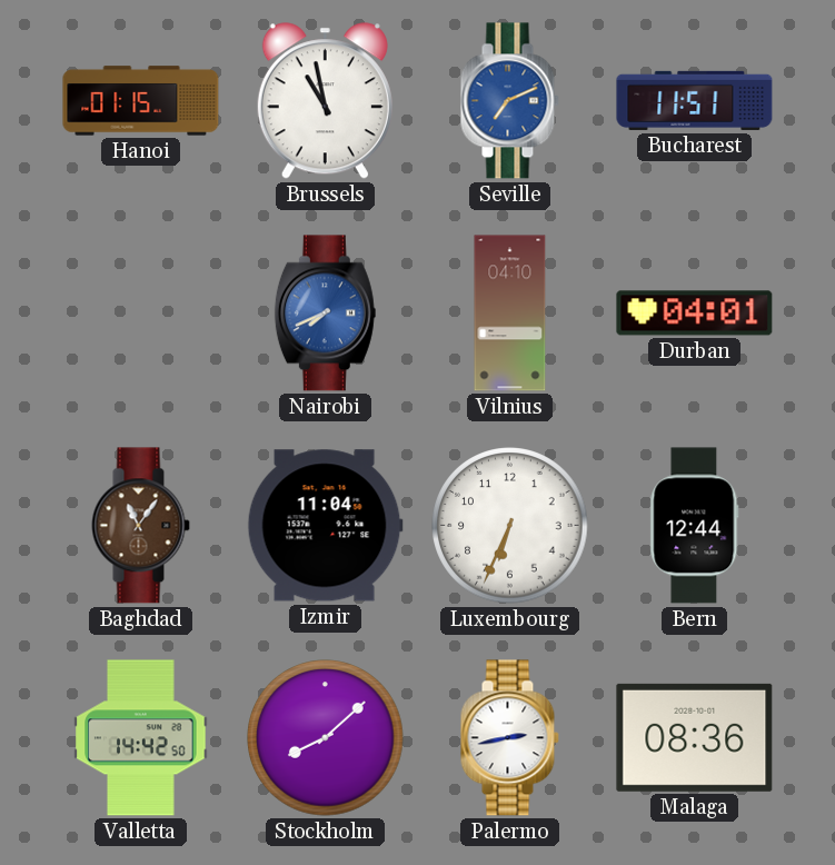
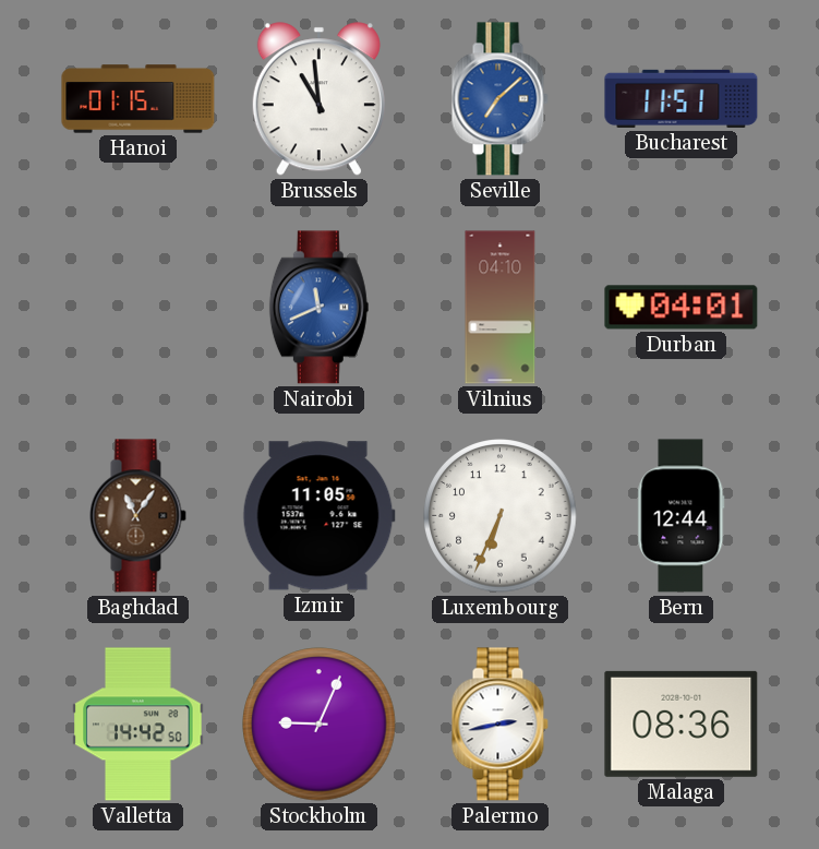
Brussels: 10:58 -> 10:59 (318, 99)
Seville: 7:11 -> 7:08 (499, 99)
Nairobi: 7:41 -> 11:41 (318, 308)
Izmir: 11:04 -> 11:05 (318, 516)
Stockholm: 8:08 -> 9:04 (320, 725)
